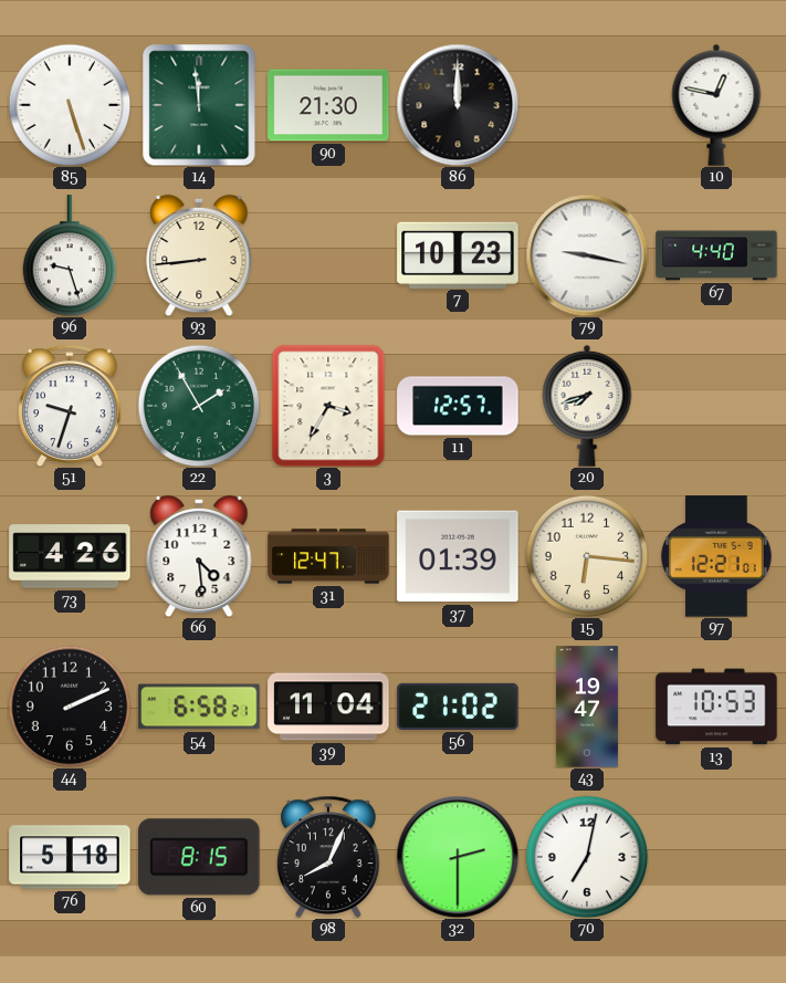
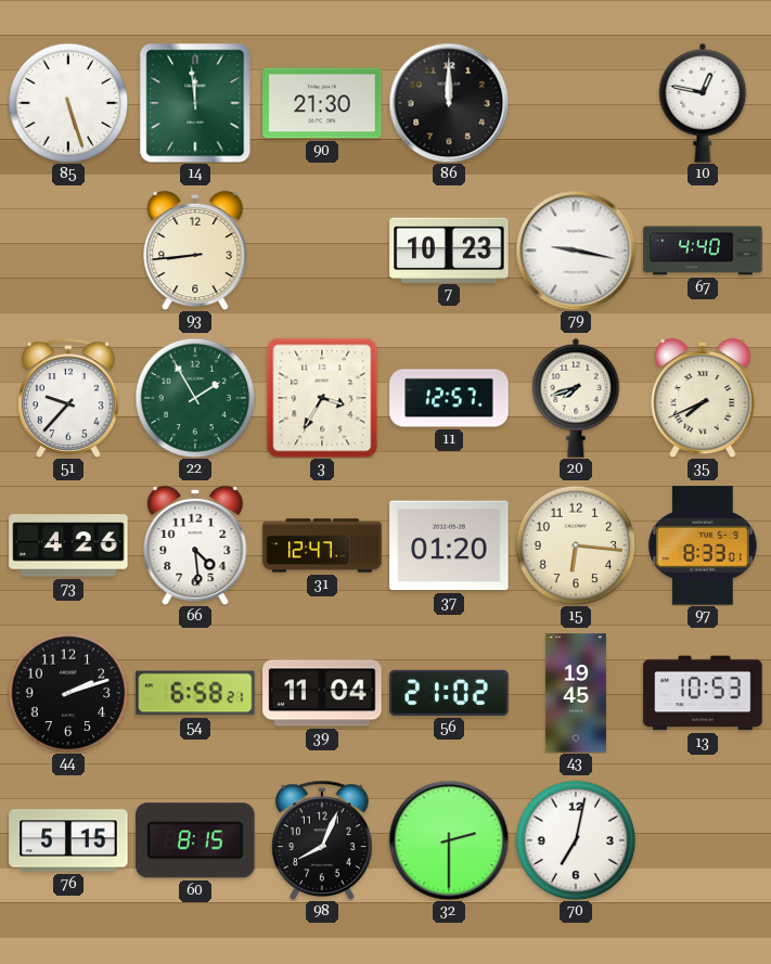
96: 9:27 -> none (70, 255)
51: 9:33 -> 9:37 (68, 398)
35: none -> 7:41 (703, 398)
37: 01:39 -> 01:20 (449, 545)
97: 12:21 -> 8:33 (704, 545)
44: 2:11 -> 2:12 (68, 693)
43: 19:47 -> 19:45 (576, 693)
76: 5:18 -> 5:15 (68, 840)
